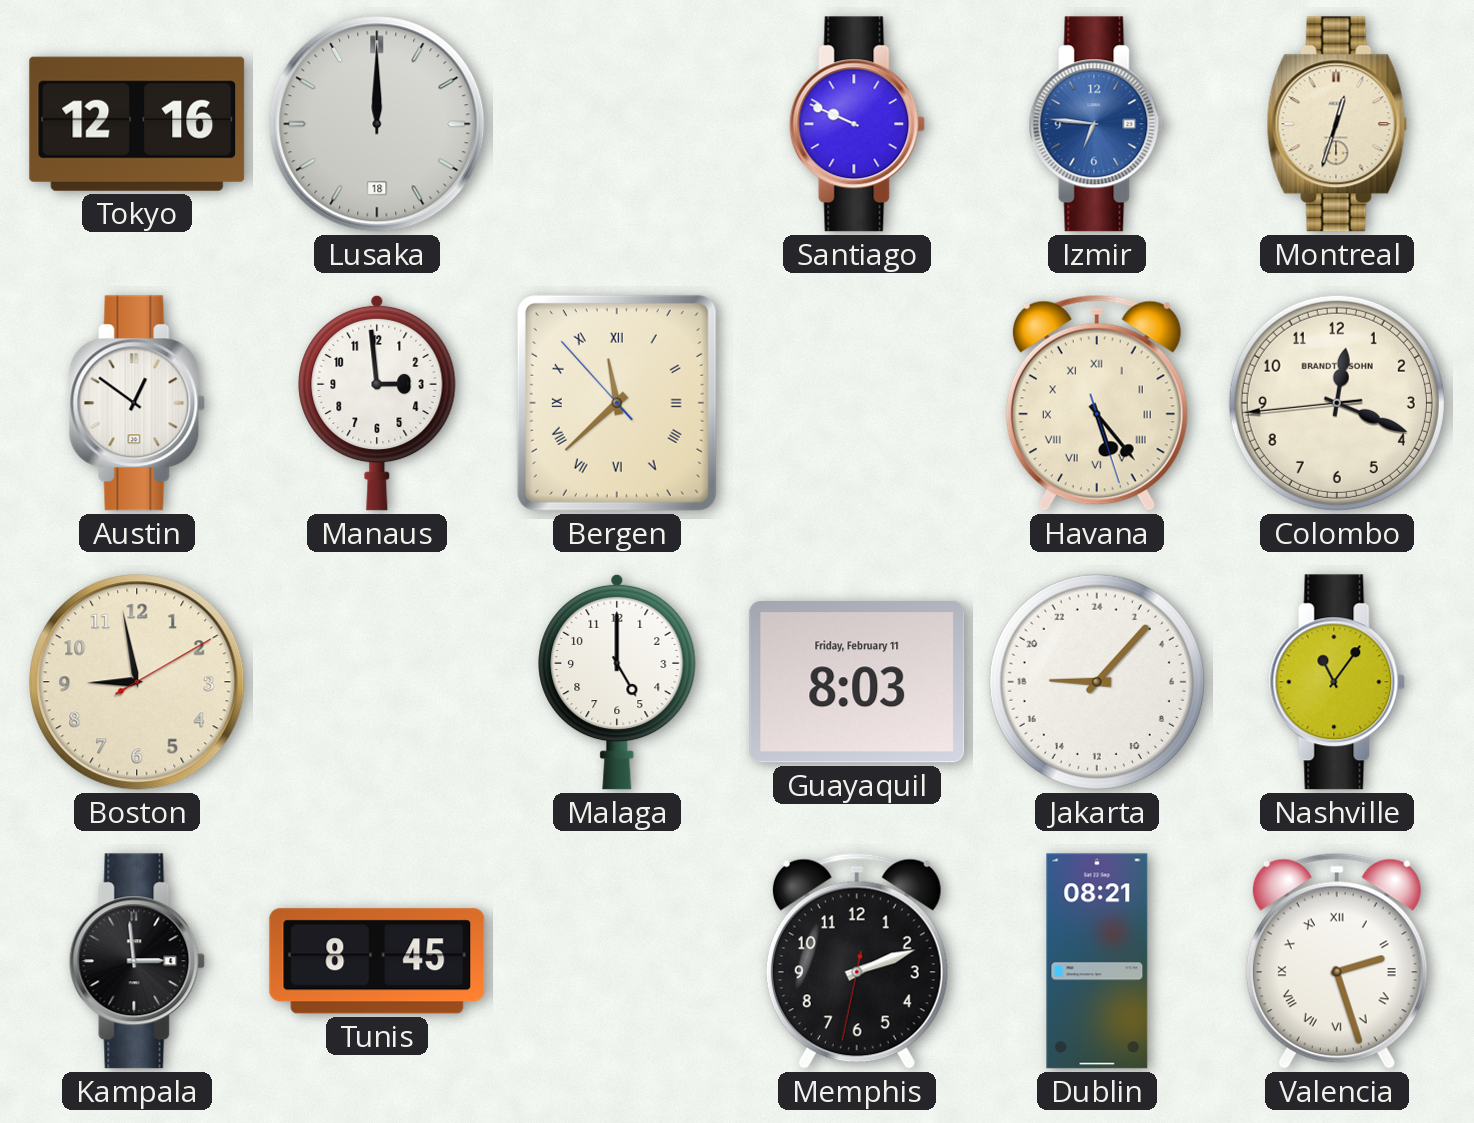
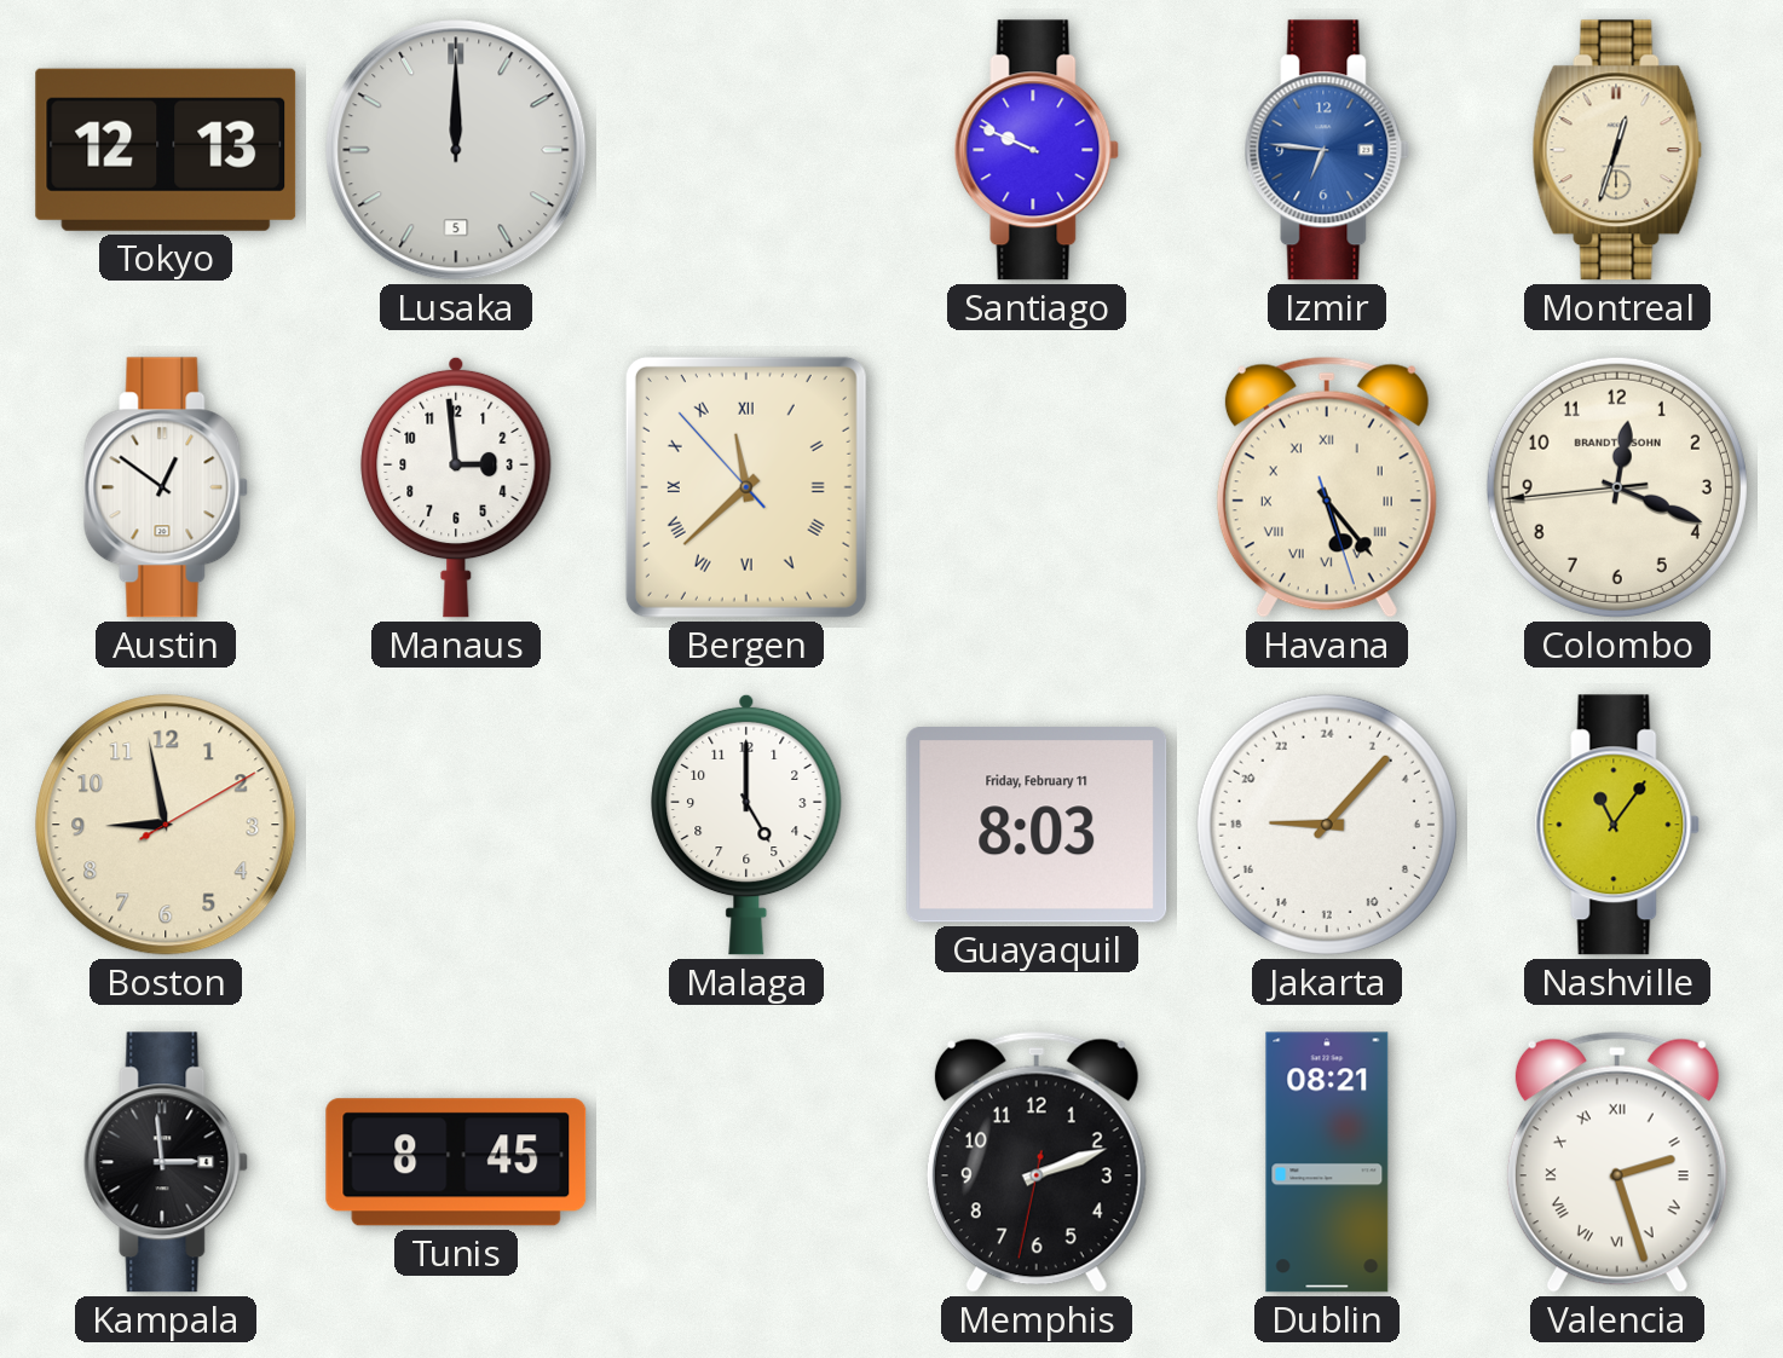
Tokyo: 12:16 -> 12:13 (166, 150)
Lusaka date: 18 -> 5 (456, 150)
